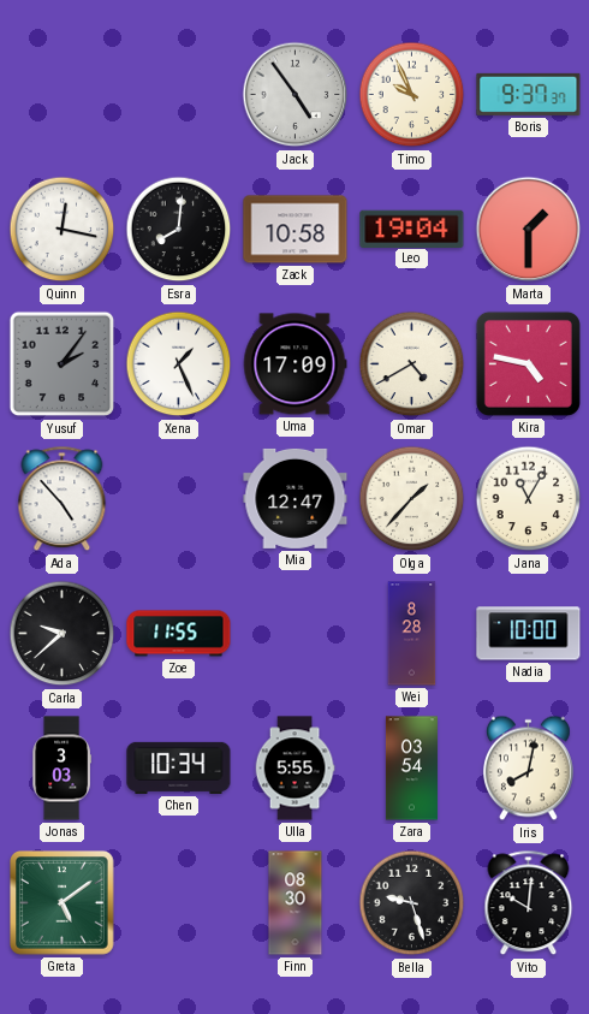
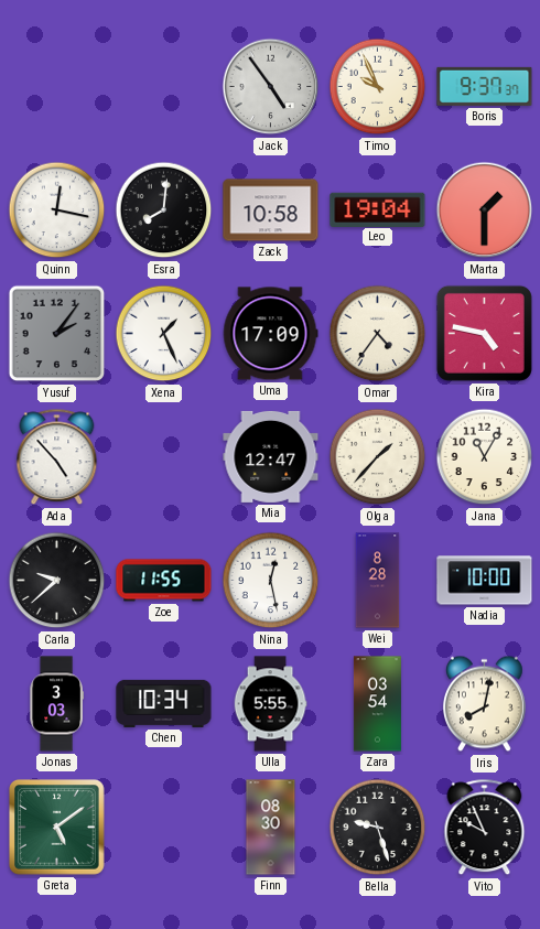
Omar: 4:40 -> 4:36 (378, 334)
Nina: none -> 12:28 (271, 581)
Vito: 10:01 -> 9:56 (485, 828)
